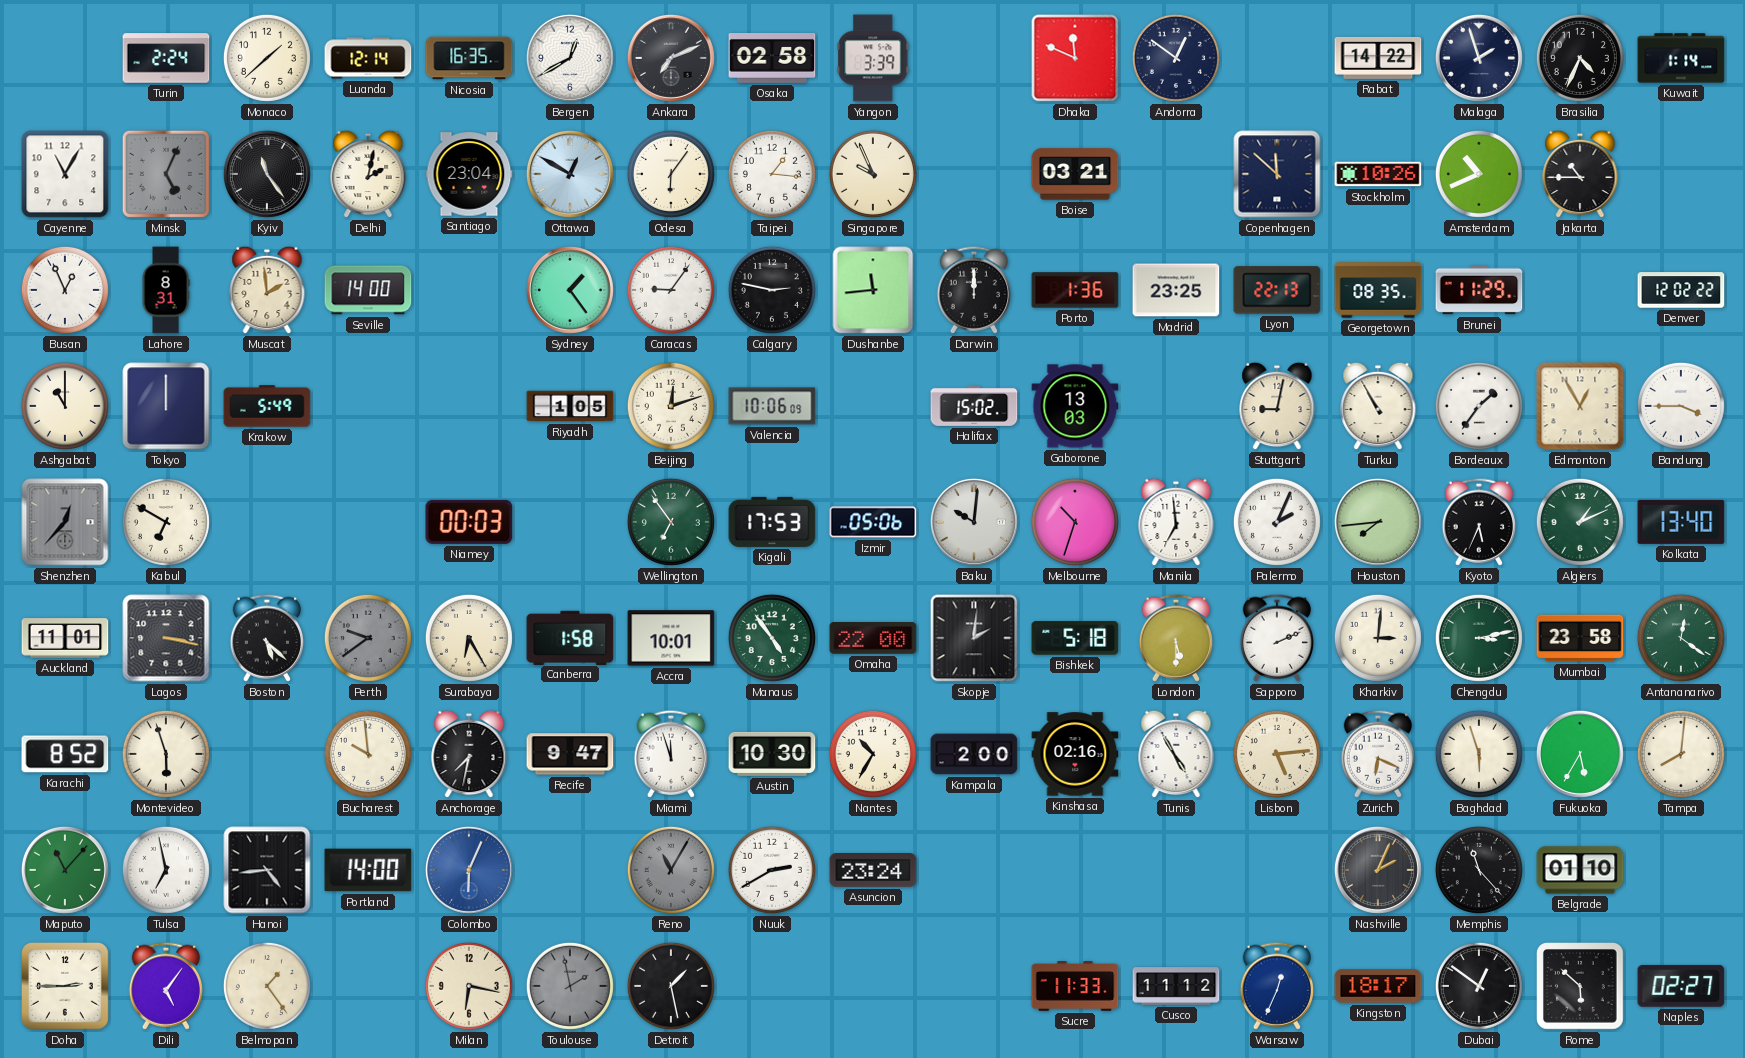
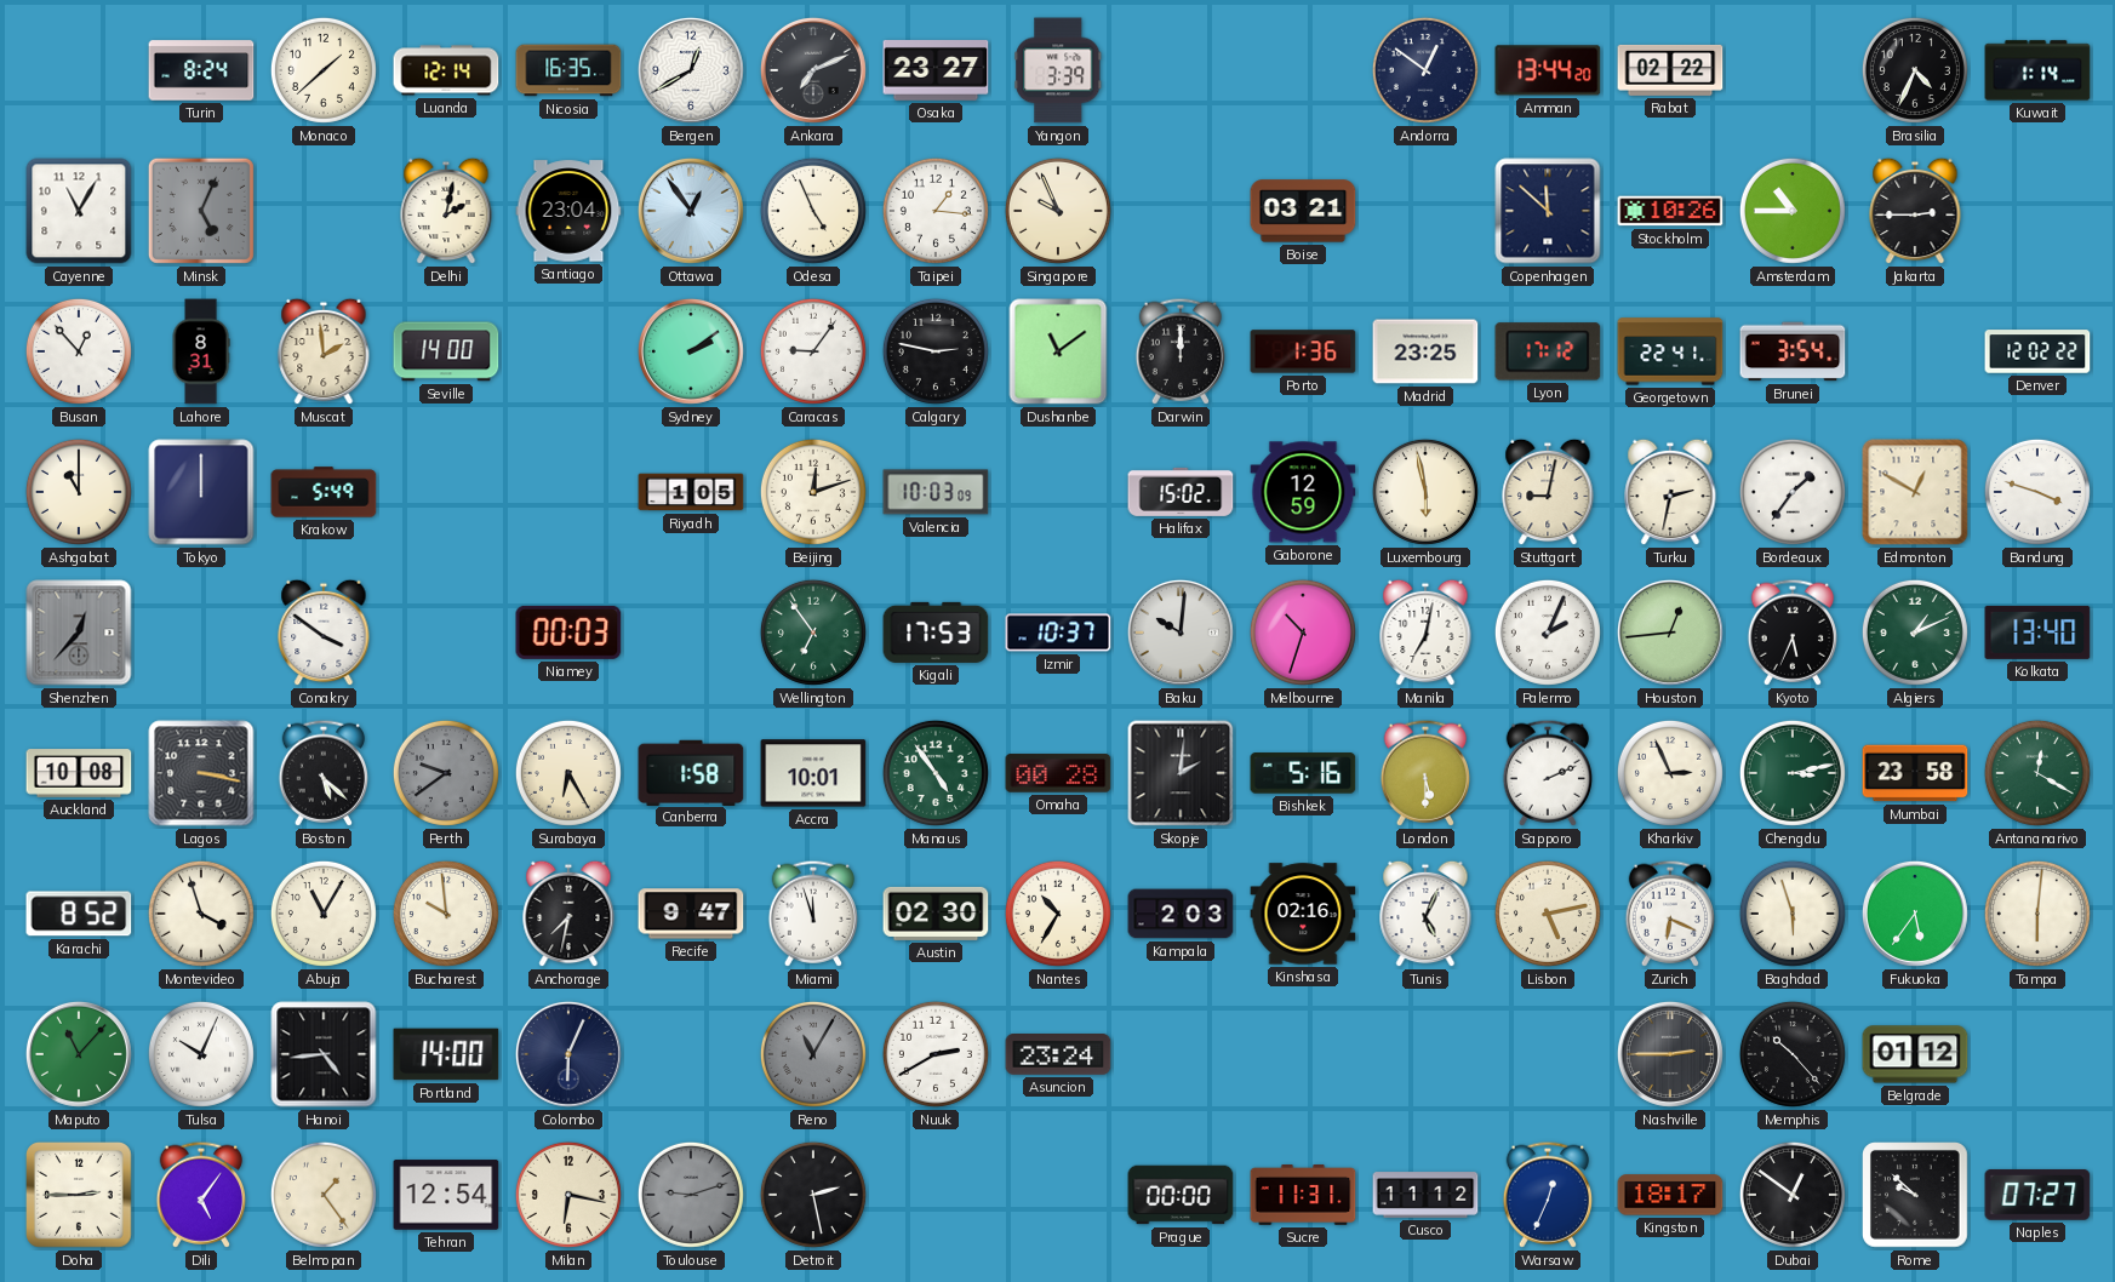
Turin: 2:24 -> 8:24 (201, 70)
Osaka: 02:58 -> 23:27 (936, 71)
Dhaka: 11:49 -> none (1075, 58)
Amman: none -> 13:44 (1548, 70)
Rabat: 14:22 -> 02:22 (1670, 70)
Malaga: 1:57 -> none (1479, 58)
Kyiv: 11:24 -> none (267, 174)
Ottawa: 12:50 -> 12:54 (691, 211)
Odesa: 6:06 -> 4:56 (813, 211)
Amsterdam: 10:41 -> 10:45 (1793, 211)
Jakarta: 10:45 -> 2:45 (1915, 211)
Busan: 12:56 -> 12:53 (79, 351)
Sydney: 1:24 -> 2:09 (691, 351)
Dushanbe: 11:44 -> 11:09 (1058, 351)
Lyon: 22:13 -> 17:12 (1548, 351)
Georgetown: 08:35 -> 22:41 (1670, 351)
Brunei: 11:29 -> 3:54 (1793, 351)
Valencia: 10:06 -> 10:03 (936, 492)
Gaborone: 13:03 -> 12:59 (1303, 492)
Luxembourg: none -> 5:58 (1425, 492)
Turku: 10:55 -> 2:32 (1670, 492)
Edmonton: 12:55 -> 12:50 (1915, 492)
Bandung: 3:45 -> 3:48 (2037, 492)
Kabul: 6:50 -> none (166, 522)
Conakry: none -> 3:51 (324, 633)
Izmir: 05:06 -> 10:37 (1058, 633)
Manila: 6:59 -> 7:02 (1425, 633)
Houston: 7:44 -> 12:44 (1670, 633)
Auckland: 11:01 -> 10:08 (79, 773)
Omaha: 22:00 -> 00:28 (1058, 773)
Bishkek: 5:18 -> 5:16 (1303, 773)
Kharkiv: 3:01 -> 2:56 (1670, 773)
Antananarivo: 12:21 -> 12:20 (2037, 773)
Montevideo: 5:57 -> 3:57 (201, 914)
Abuja: none -> 11:05 (324, 914)
Austin: 10:30 -> 02:30 (936, 914)
Kampala: 2:00 -> 2:03 (1181, 914)
Tunis: 4:55 -> 5:04 (1425, 914)
Lisbon: 5:14 -> 5:13 (1548, 914)
Fukuoka: 5:35 -> 5:36 (1915, 914)
Tampa: 8:01 -> 6:01 (2037, 914)
Tulsa: 6:58 -> 10:04 (201, 1054)
Colombo dial: blue -> navy (568, 1054)
Nashville: 2:04 -> 2:45 (1670, 1054)
Memphis: 11:23 -> 10:23 (1793, 1054)
Belgrade: 01:10 -> 01:12 (1915, 1054)
Tehran: none -> 12:54 (446, 1195)
Toulouse: 1:58 -> 9:12 (691, 1195)
Detroit: 1:28 -> 2:28 (813, 1195)
Prague: none -> 00:00 (1181, 1195)
Sucre: 11:33 -> 11:31 (1303, 1196)
Rome: 5:52 -> 9:52 (1916, 1196)
Naples: 02:27 -> 07:27 (2037, 1195)
